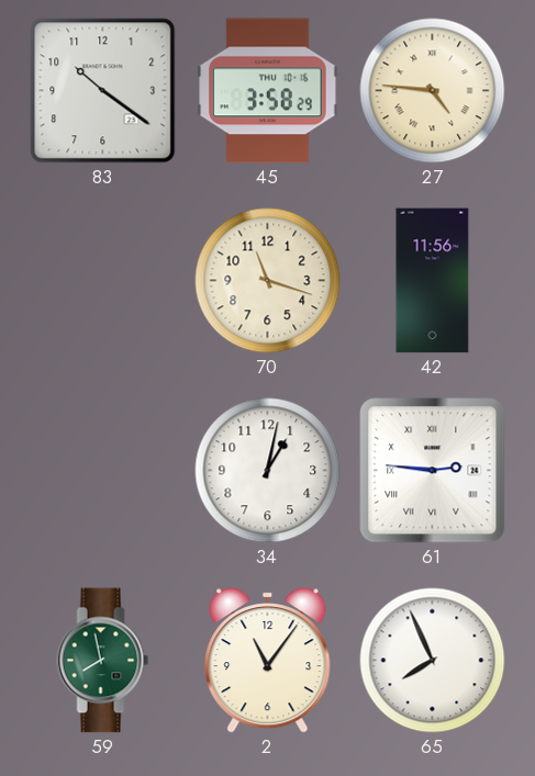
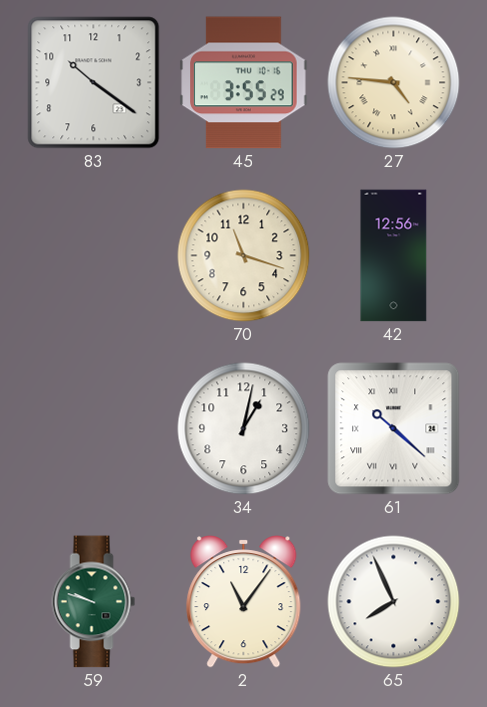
45: 3:58 -> 3:55 (244, 83)
42: 11:56 -> 12:56 (394, 256)
61: 2:46 -> 10:22 (394, 429)
59: 7:58 -> 9:48 (94, 602)
